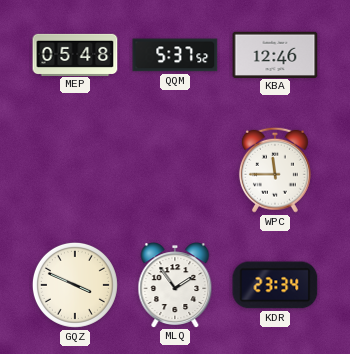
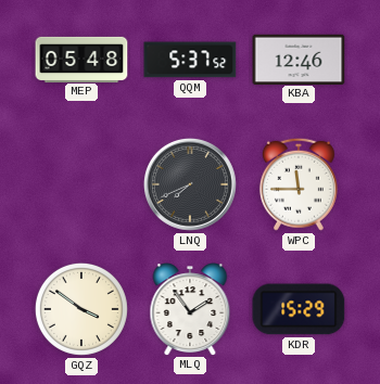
LNQ: none -> 7:41 (190, 184)
GQZ: 3:49 -> 3:51 (81, 309)
KDR: 23:34 -> 15:29 (299, 309)
